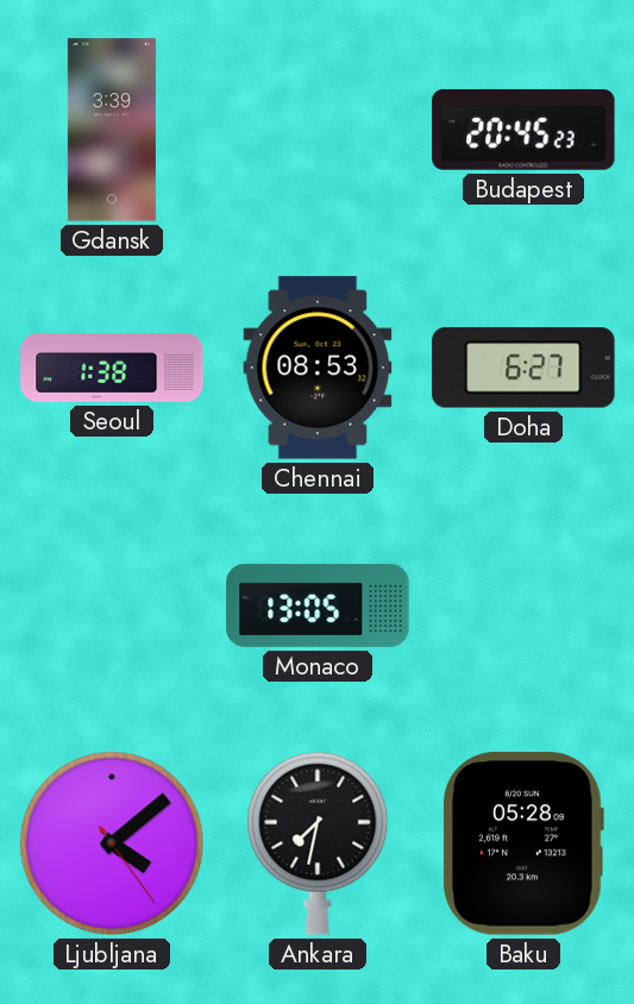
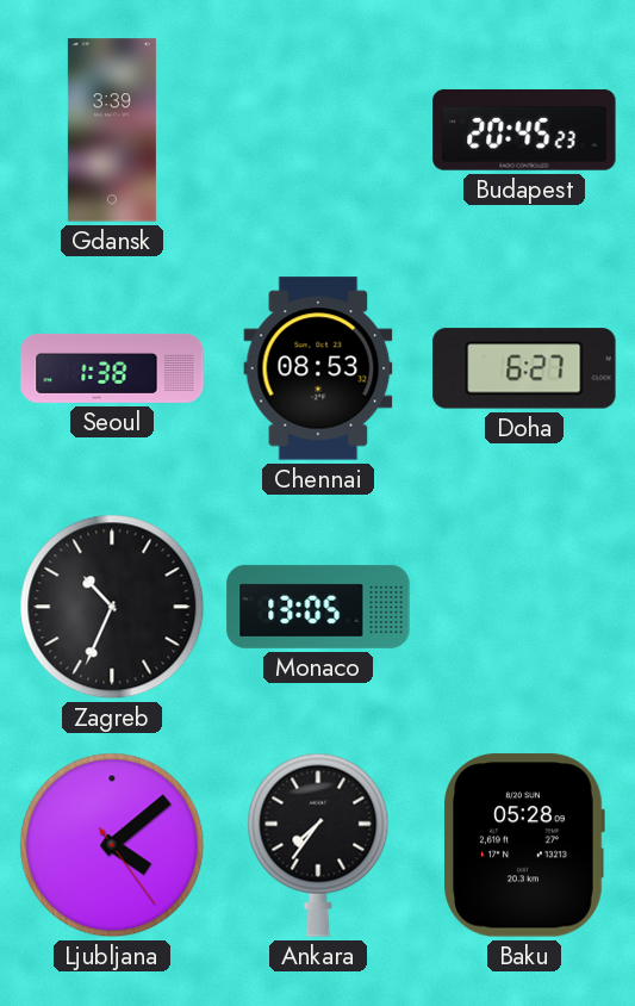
Zagreb: none -> 10:34 (112, 607)
Ankara: 7:32 -> 7:36 (318, 845)
